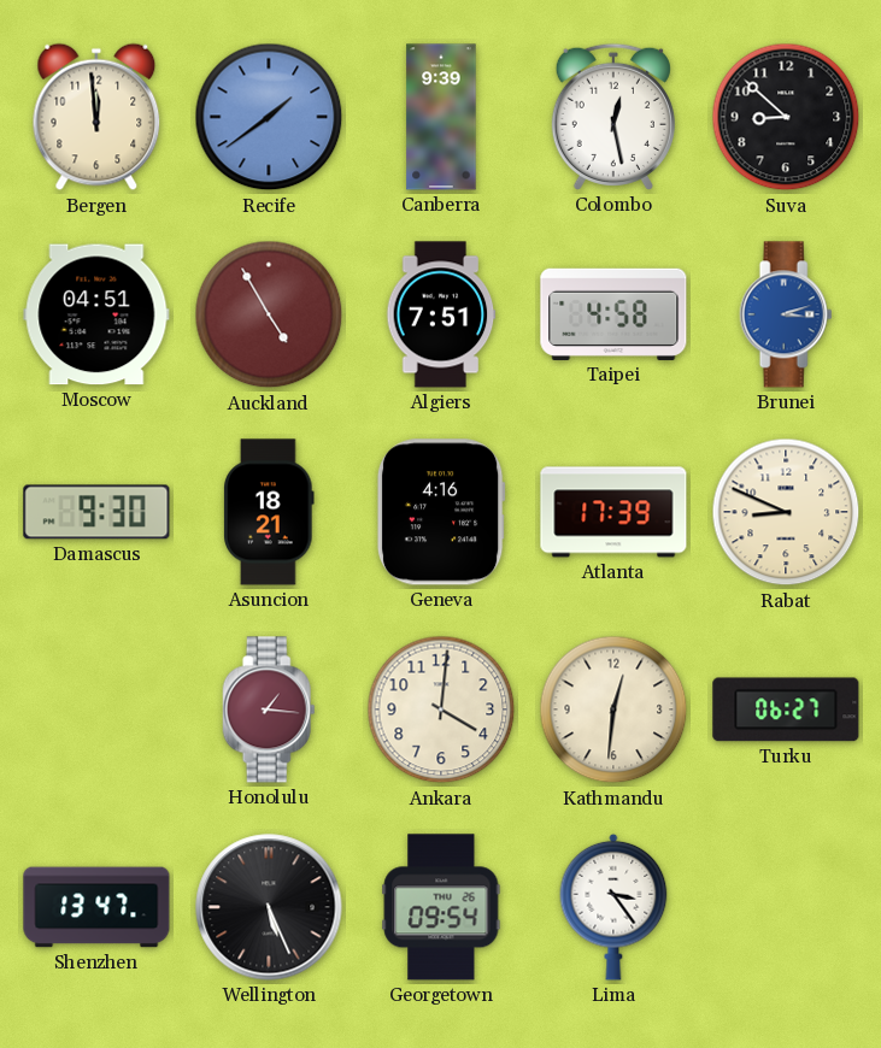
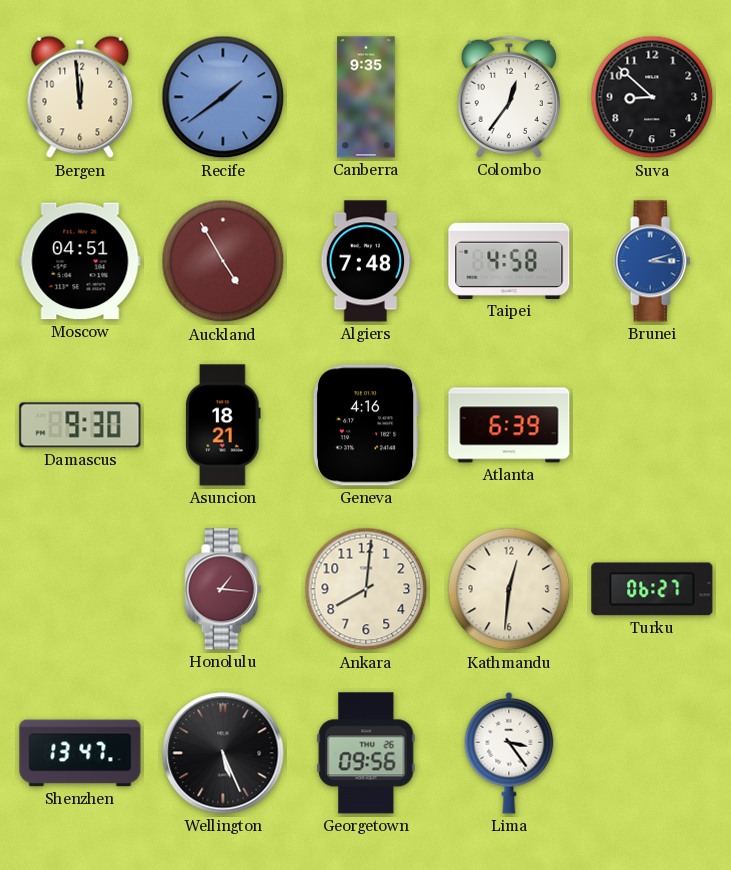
Canberra: 9:39 -> 9:35 (366, 97)
Colombo: 12:28 -> 12:36 (509, 97)
Algiers: 7:51 -> 7:48 (366, 261)
Atlanta: 17:39 -> 6:39 (509, 425)
Rabat: 8:49 -> none (786, 512)
Ankara: 4:01 -> 8:01 (366, 589)
Georgetown: 09:54 -> 09:56 (366, 753)
